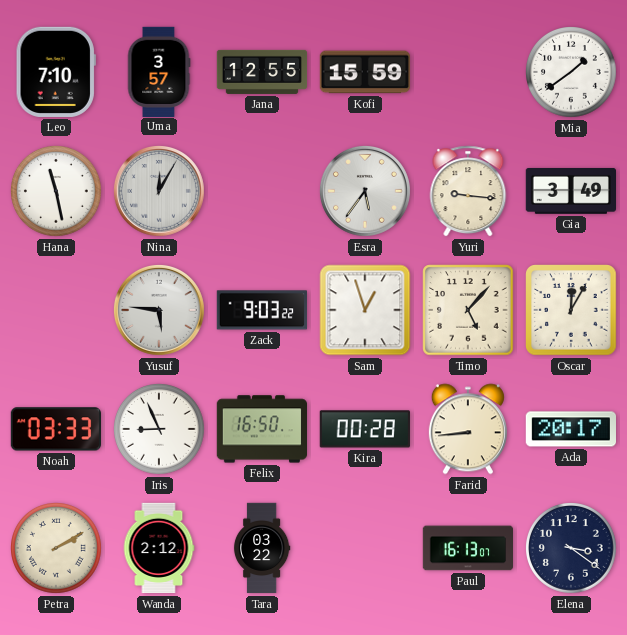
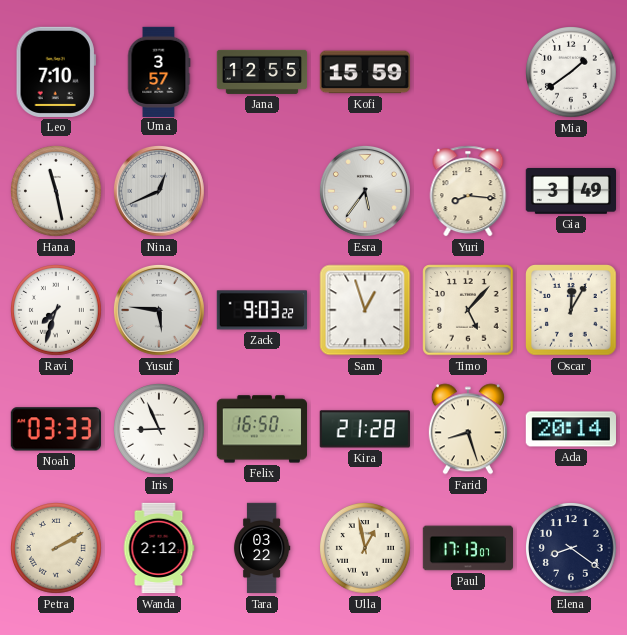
Nina: 12:05 -> 12:41 (159, 191)
Yuri: 9:16 -> 8:16 (468, 191)
Ravi: none -> 7:33 (57, 311)
Kira: 00:28 -> 21:28 (365, 429)
Farid: 8:44 -> 8:27 (468, 429)
Ada: 20:17 -> 20:14 (570, 429)
Ulla: none -> 12:58 (366, 549)
Paul: 16:13 -> 17:13 (467, 548)
Elena: 3:21 -> 8:21 (572, 549)
